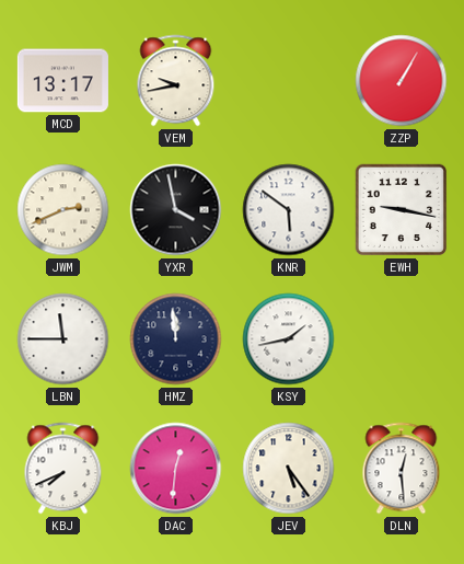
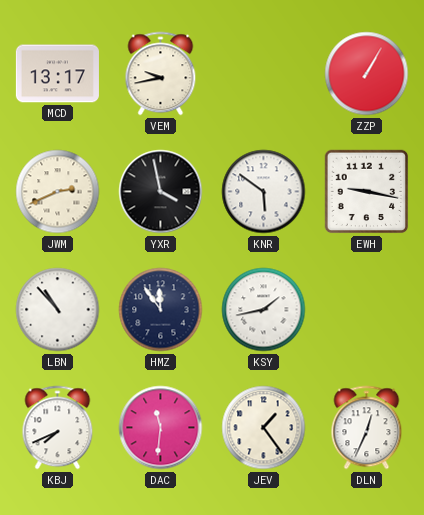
LBN: 11:45 -> 10:53 (58, 310)
HMZ: 11:59 -> 11:54 (161, 310)
DAC: 12:31 -> 11:31 (161, 428)
JEV: 5:24 -> 1:24 (264, 428)
DLN: 12:29 -> 12:34 (367, 428)
